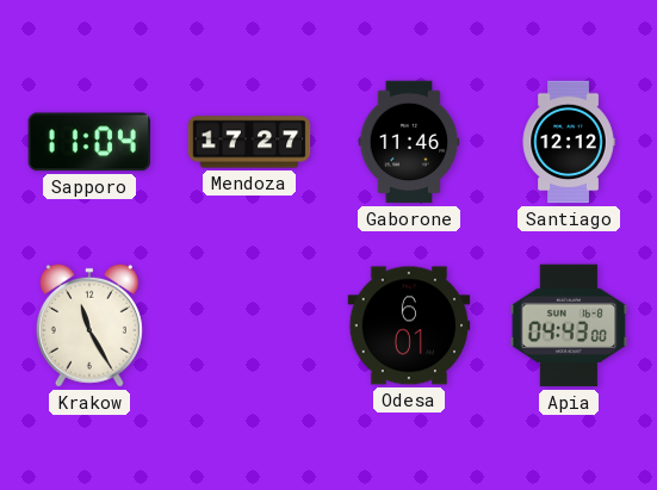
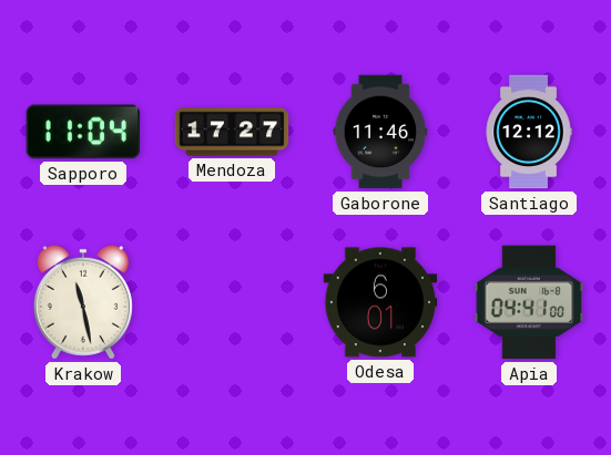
Krakow: 11:25 -> 11:28 (83, 302)
Apia: 04:43 -> 04:41 (529, 302)
